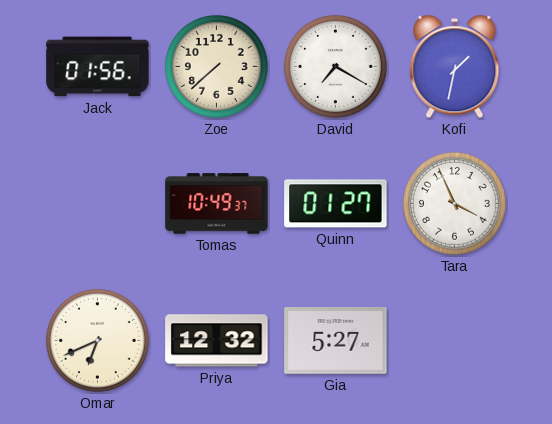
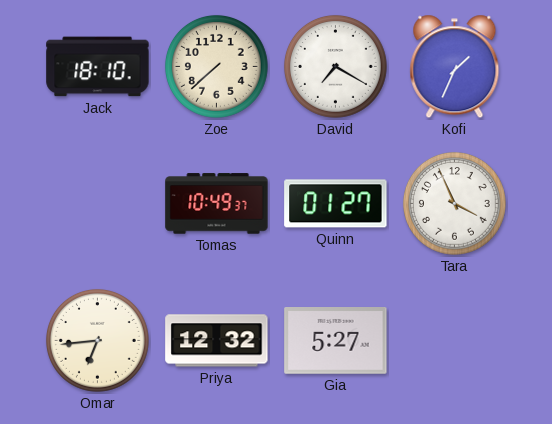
Jack: 01:56 -> 18:10 (98, 67)
Kofi: 1:32 -> 1:34 (455, 67)
Omar: 6:41 -> 6:44 (97, 340)
